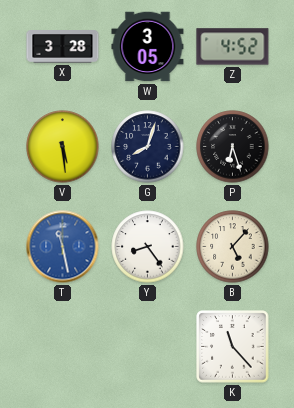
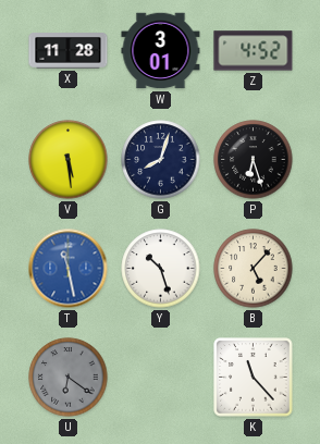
X: 3:28 -> 11:28 (69, 51)
W: 3:05 -> 3:01 (161, 51)
Y: 8:24 -> 10:27 (161, 269)
U: none -> 6:21 (69, 378)
